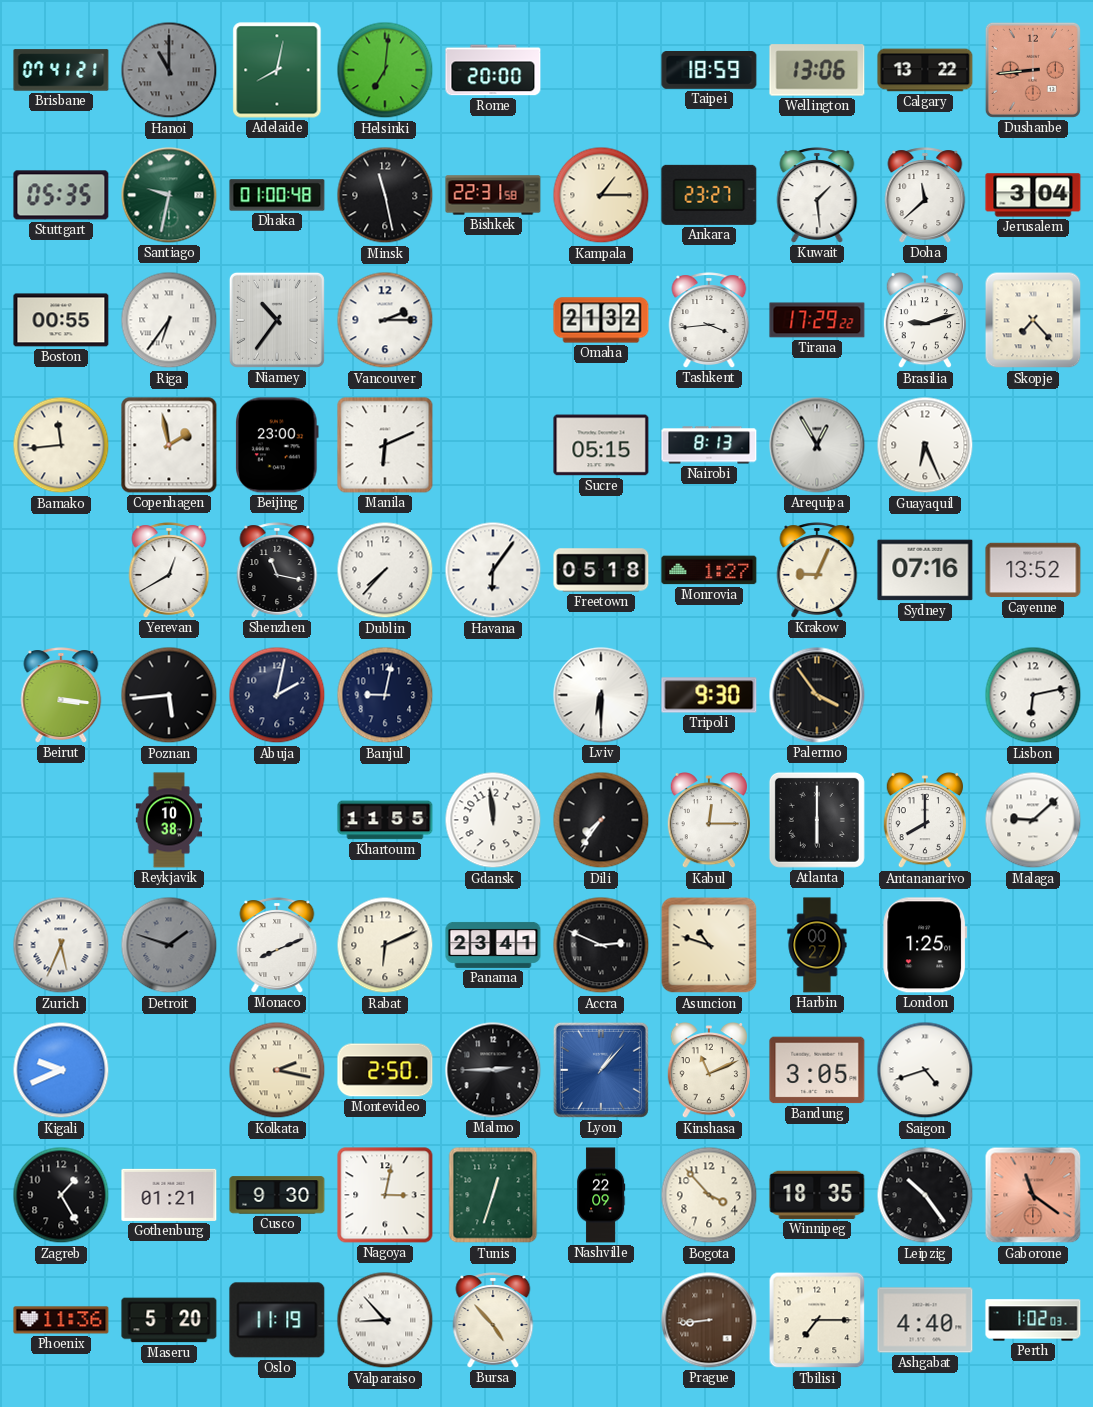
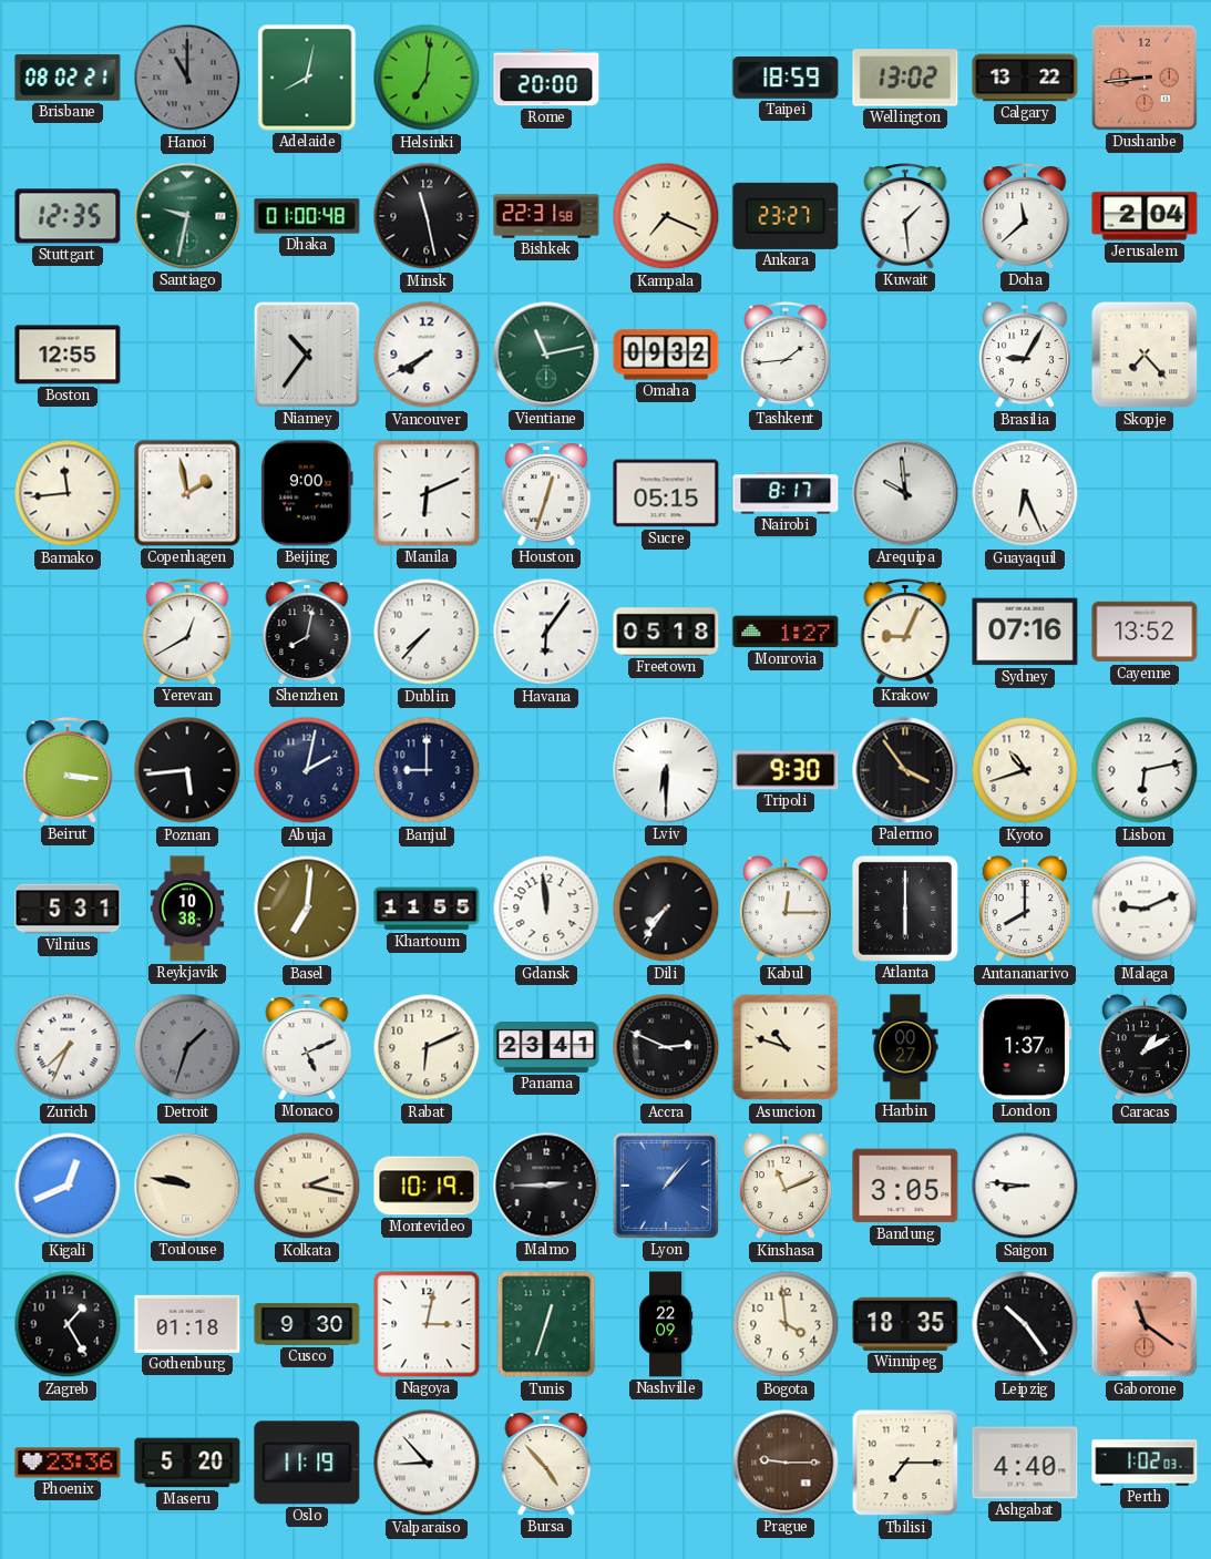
Brisbane: 07:41 -> 08:02 (68, 78)
Wellington: 13:06 -> 13:02 (905, 78)
Stuttgart: 05:35 -> 12:35 (68, 216)
Kampala: 1:15 -> 7:19 (666, 216)
Jerusalem: 3:04 -> 2:04 (1145, 216)
Boston: 00:55 -> 12:55 (68, 355)
Riga: 6:36 -> none (169, 320)
Vancouver: 2:15 -> 7:40 (427, 355)
Vientiane: none -> 11:13 (546, 355)
Omaha: 21:32 -> 09:32 (666, 355)
Tashkent: 3:44 -> 1:44 (786, 355)
Tirana: 17:29 -> none (817, 320)
Brasilia: 9:12 -> 9:05 (1025, 356)
Beijing: 23:00 -> 9:00 (308, 493)
Houston: none -> 12:33 (546, 493)
Nairobi: 8:13 -> 8:17 (786, 493)
Arequipa: 12:55 -> 9:59 (905, 493)
Shenzhen: 11:17 -> 8:02 (307, 632)
Banjul: 9:02 -> 9:00 (427, 770)
Kyoto: none -> 10:42 (1025, 770)
Vilnius: none -> 5:31 (68, 909)
Basel: none -> 7:01 (307, 909)
Malaga: 9:08 -> 9:11 (1145, 909)
Zurich: 5:34 -> 7:34 (68, 1047)
Detroit: 1:48 -> 1:33 (187, 1047)
Monaco: 8:11 -> 5:11 (307, 1047)
London: 1:25 -> 1:37 (1025, 1047)
Caracas: none -> 1:10 (1145, 1048)
Kigali: 9:41 -> 12:41 (68, 1186)
Toulouse: none -> 9:47 (187, 1186)
Montevideo: 2:50 -> 10:19 (427, 1186)
Saigon: 4:42 -> 8:46 (1025, 1186)
Gothenburg: 01:21 -> 01:18 (187, 1324)
Bogota: 3:53 -> 3:59 (786, 1324)
Phoenix: 11:36 -> 23:36 (68, 1463)
Prague: 8:44 -> 9:15 (786, 1463)
